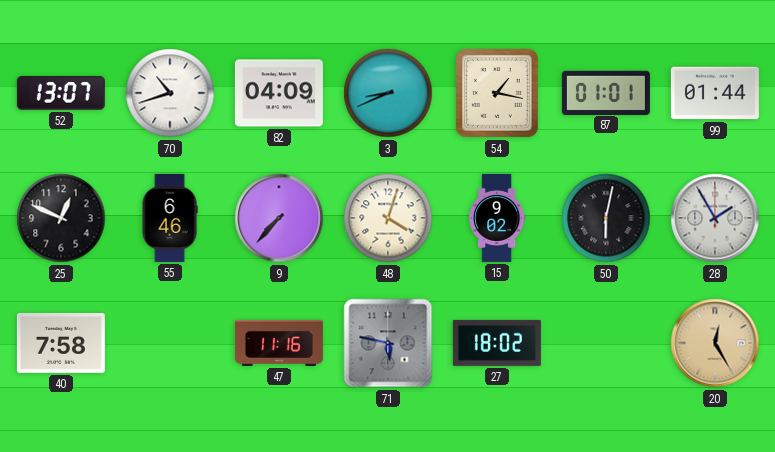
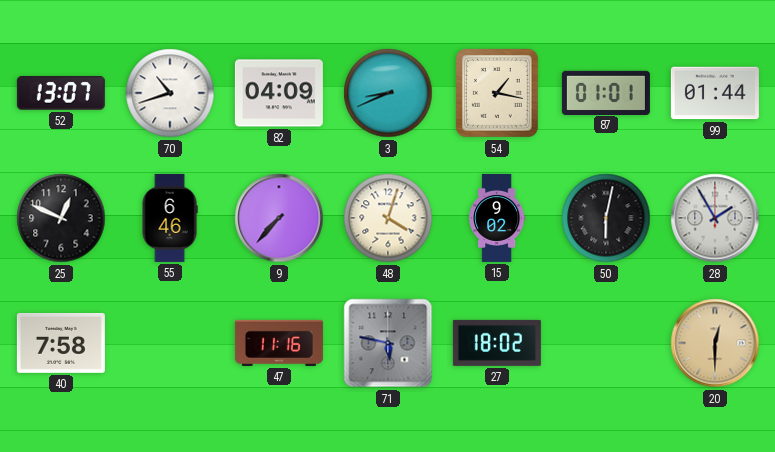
20: 12:25 -> 12:30 (715, 343)
